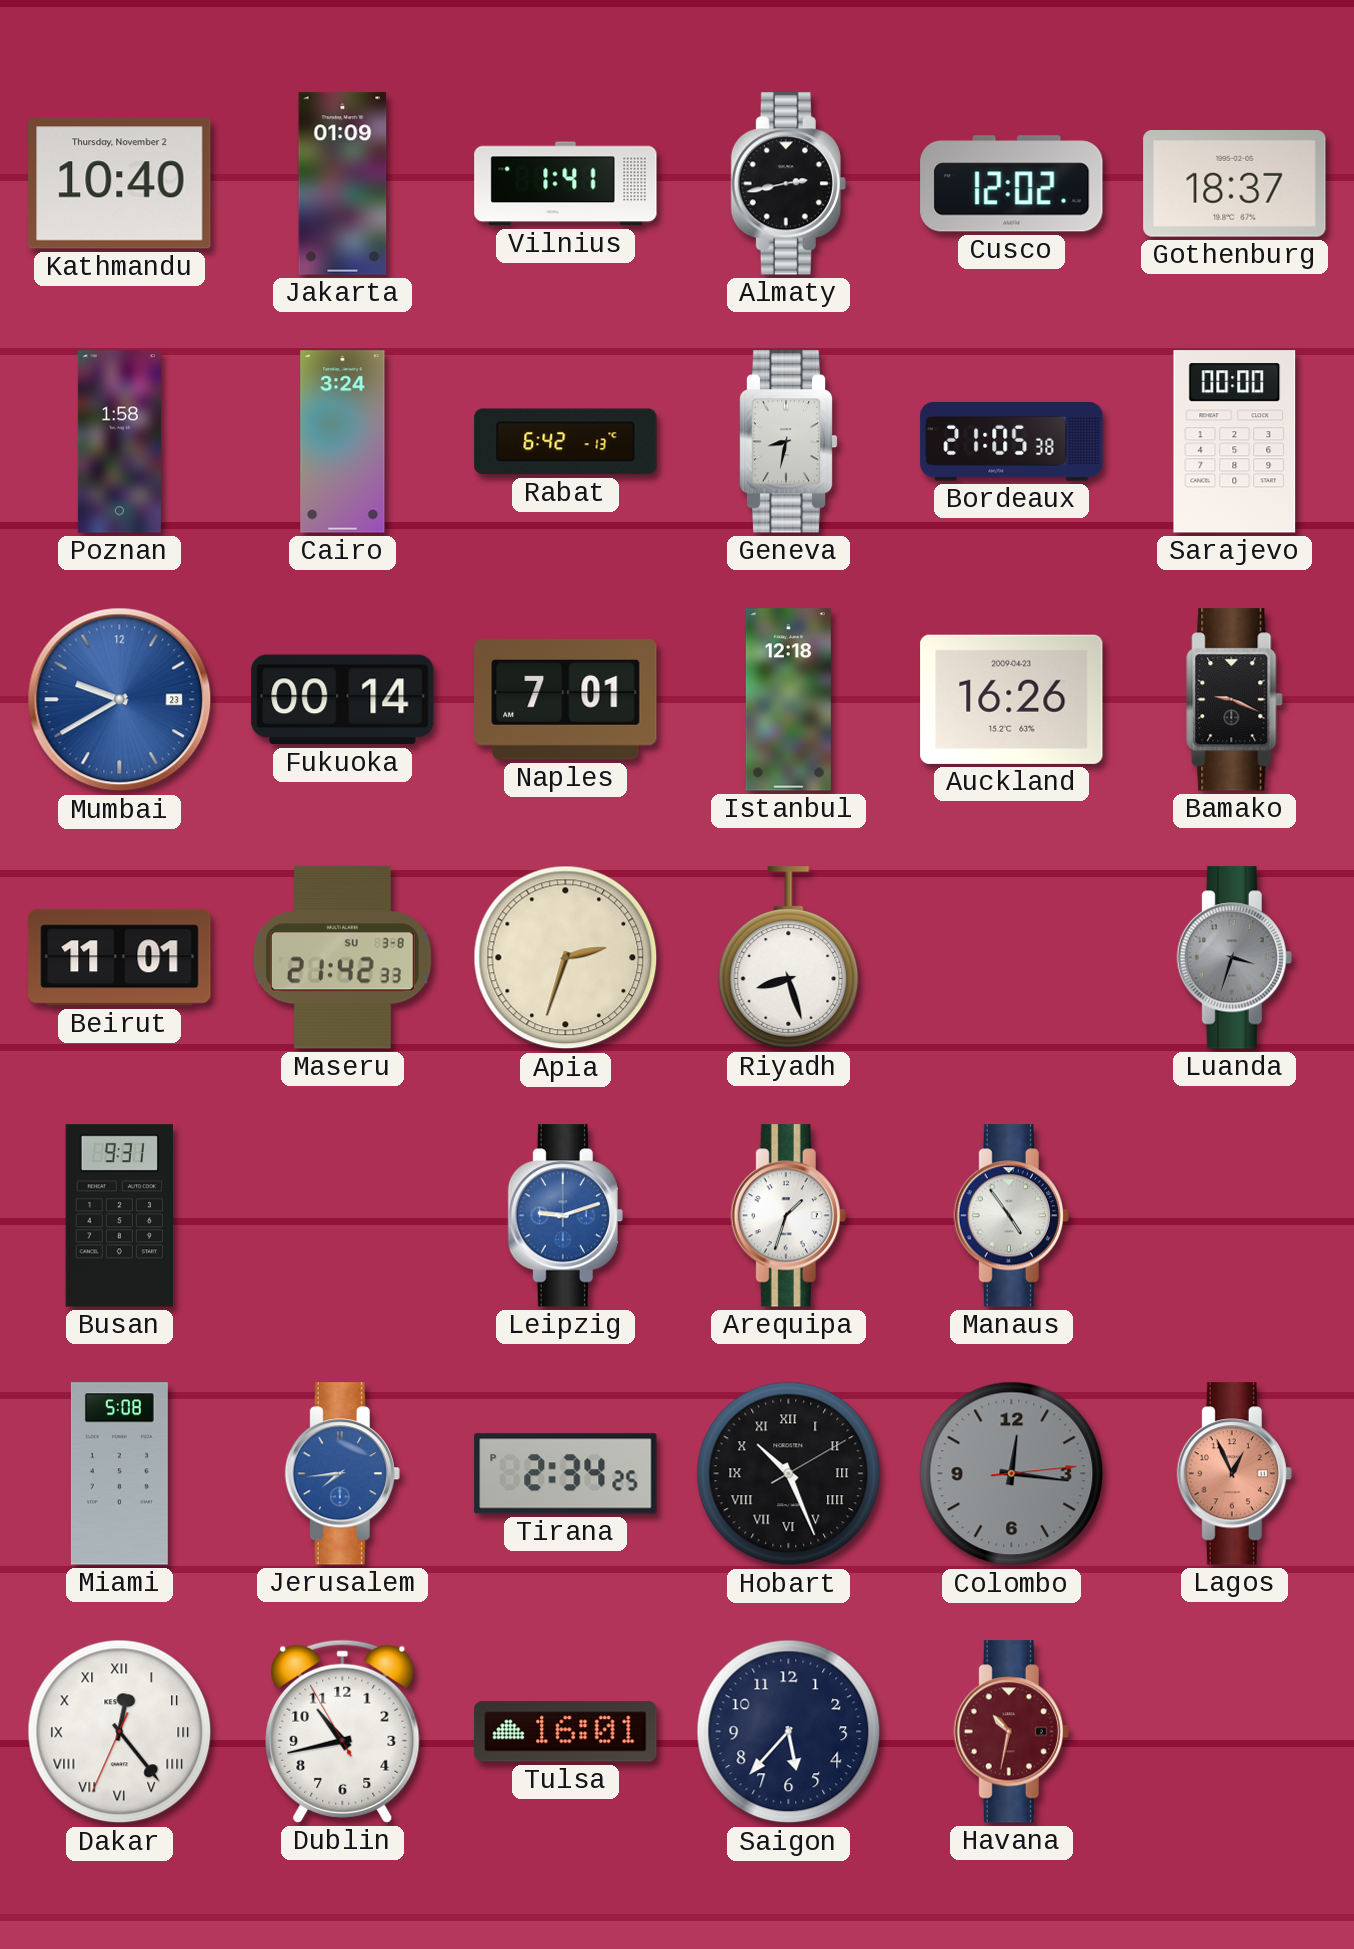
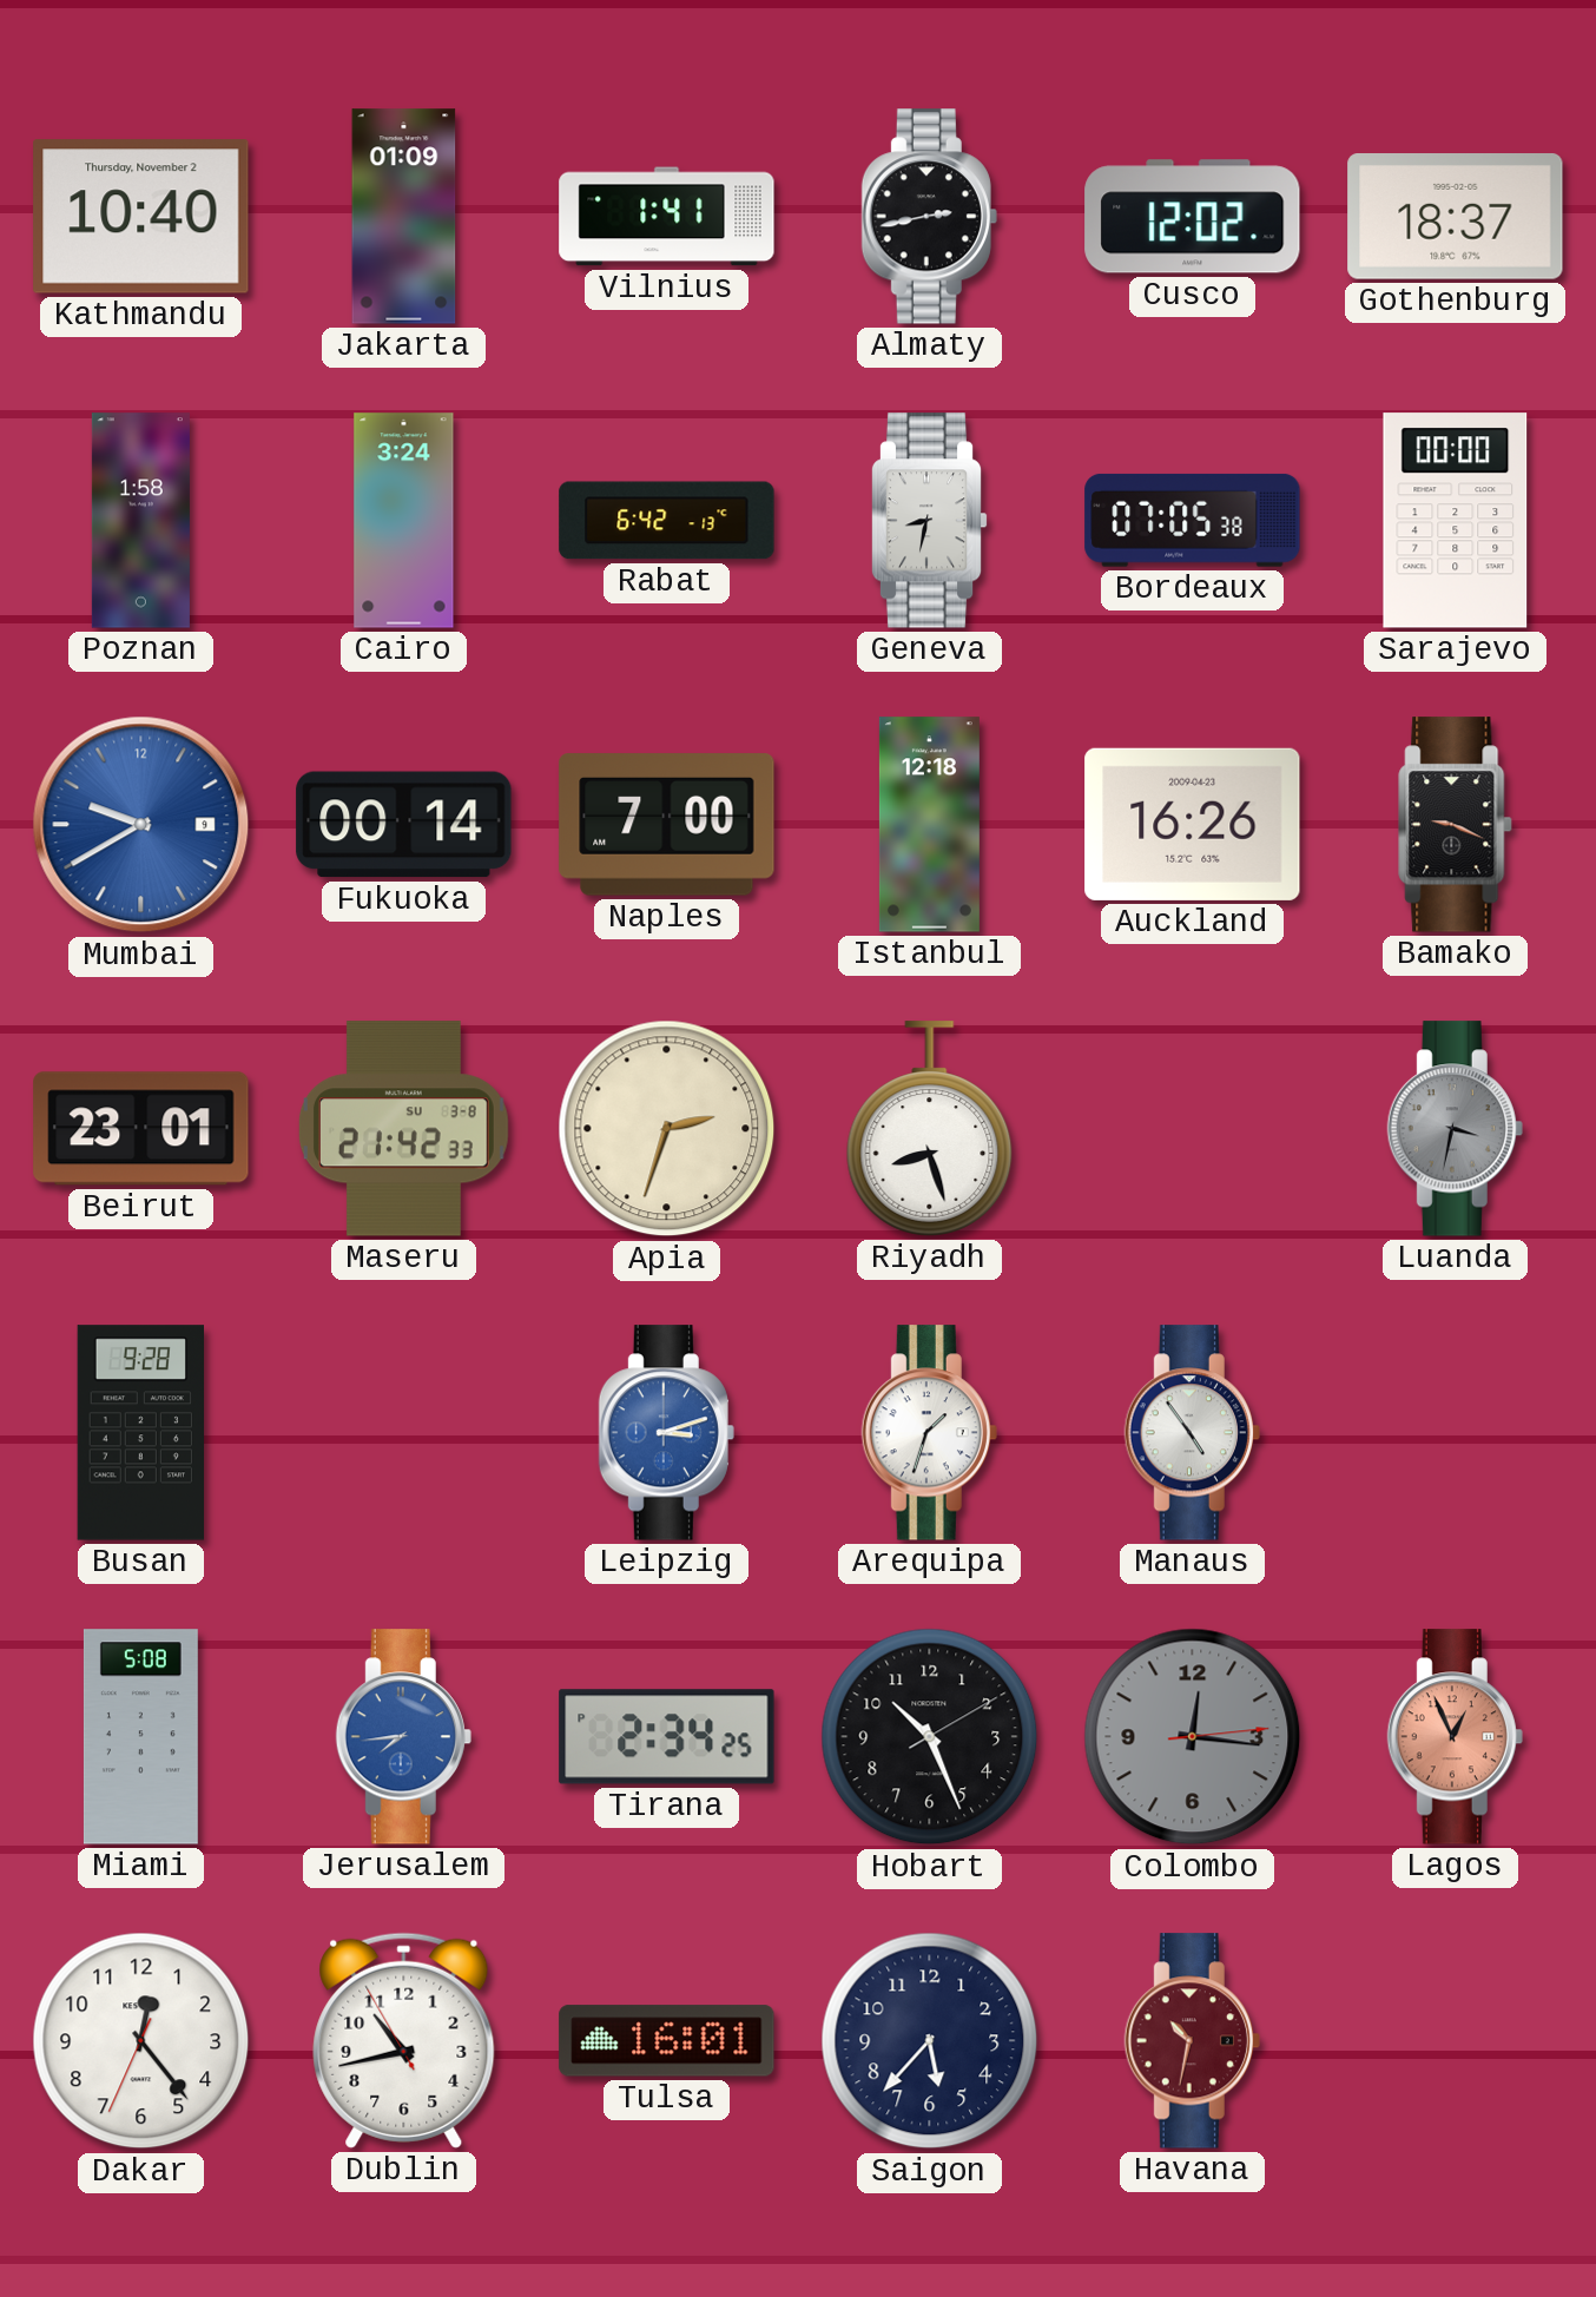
Bordeaux: 21:05 -> 07:05 (1193, 520)
Mumbai date: 23 -> 9 (141, 825)
Naples: 7:01 -> 7:00 (667, 825)
Beirut: 11:01 -> 23:01 (141, 1129)
Luanda: 3:33 -> 3:32 (1455, 1129)
Busan: 9:31 -> 9:28 (140, 1433)
Leipzig: 9:12 -> 3:12 (666, 1433)
Hobart numerals: Roman -> Arabic (930, 1737)
Dakar numerals: Roman -> Arabic (141, 2041)
